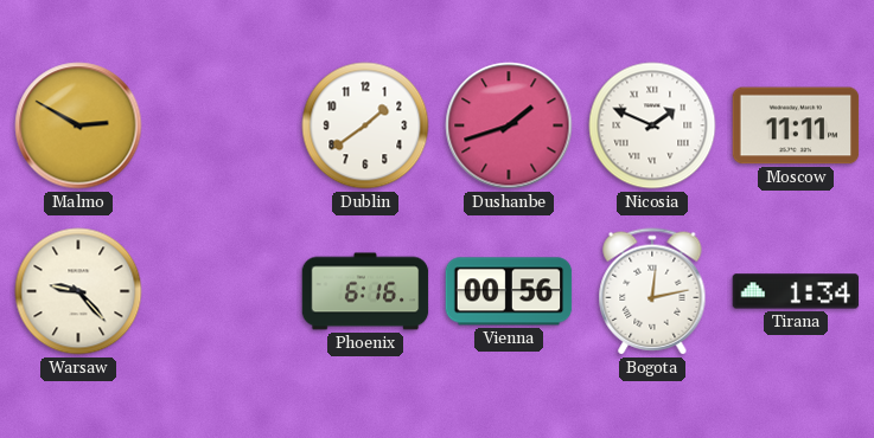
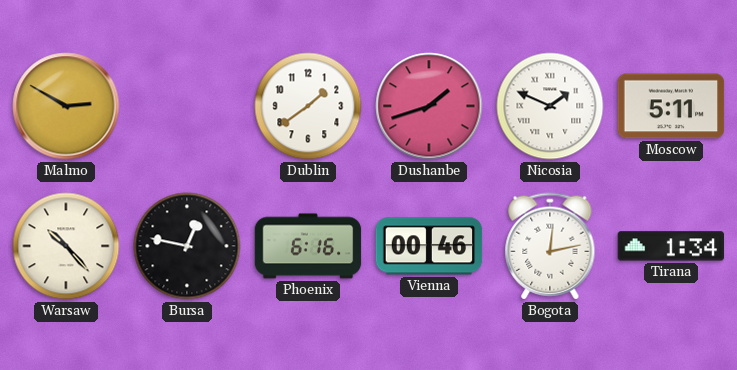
Moscow: 11:11 -> 5:11 (671, 106)
Warsaw: 9:23 -> 10:23 (66, 246)
Bursa: none -> 12:47 (187, 246)
Vienna: 00:56 -> 00:46 (429, 246)
